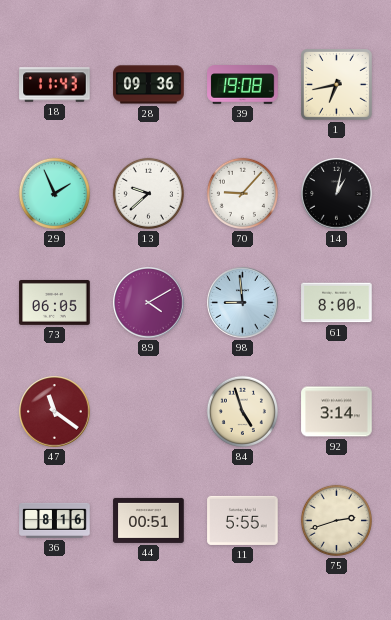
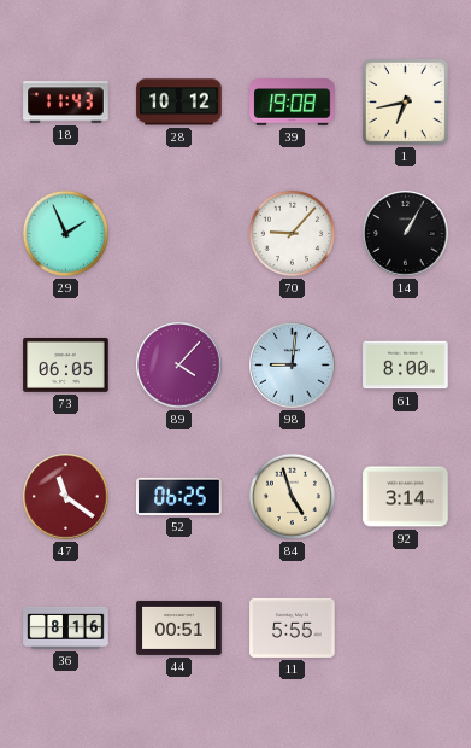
28: 09:36 -> 10:12 (179, 103)
13: 9:38 -> none (148, 193)
14: 1:02 -> 1:05 (406, 234)
89: 4:10 -> 4:07 (179, 366)
98: 8:59 -> 9:01 (293, 366)
52: none -> 06:25 (179, 496)
75: 2:42 -> none (336, 520)
